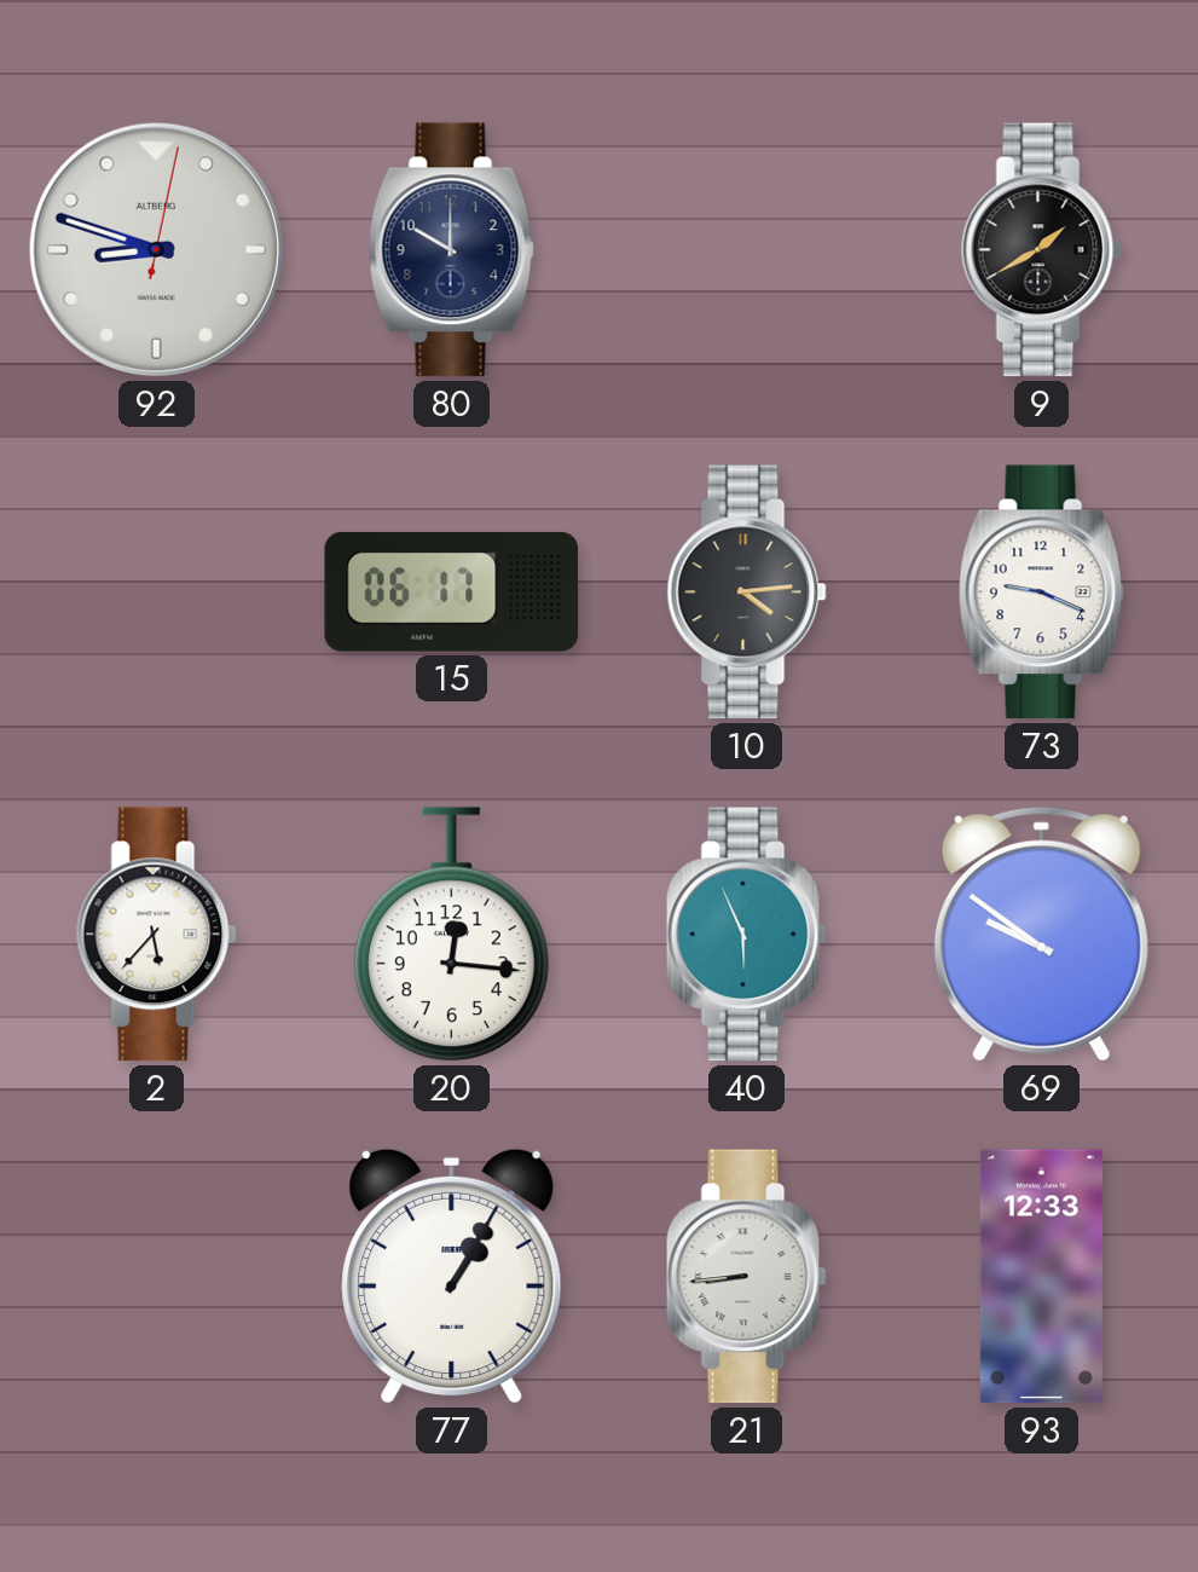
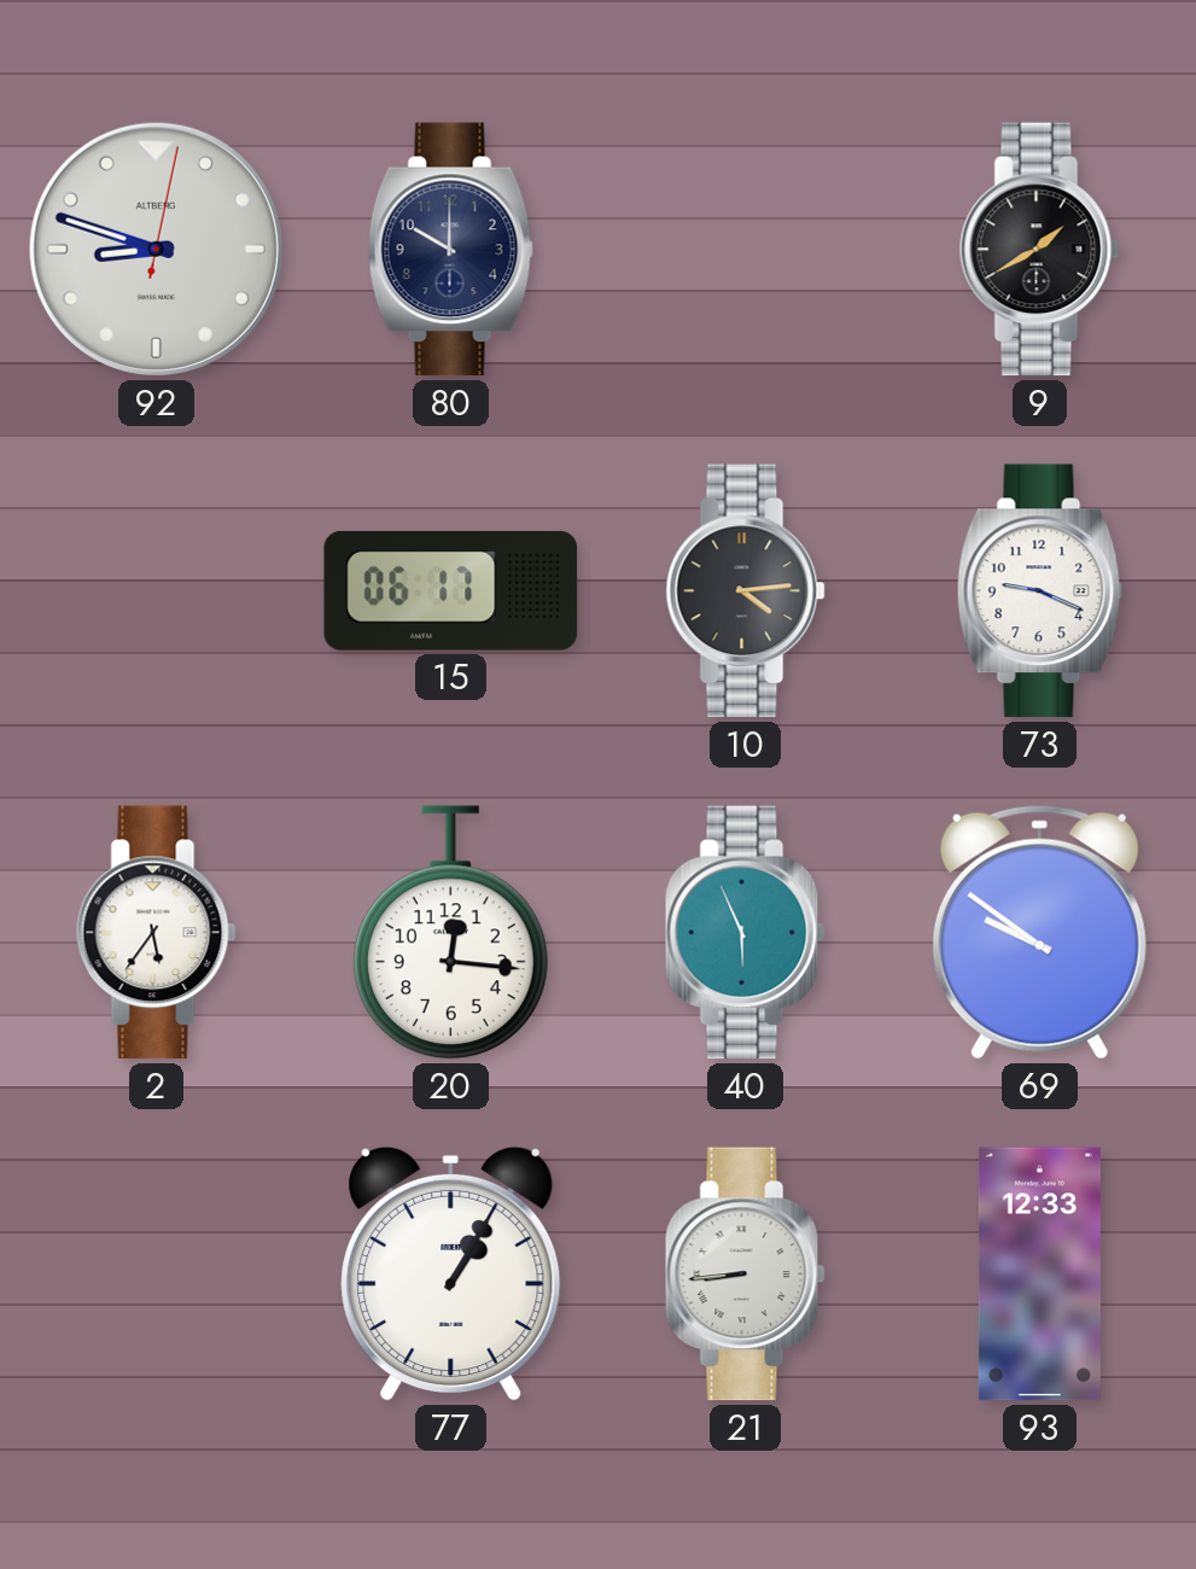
2: 5:37 -> 5:36 (156, 933)
